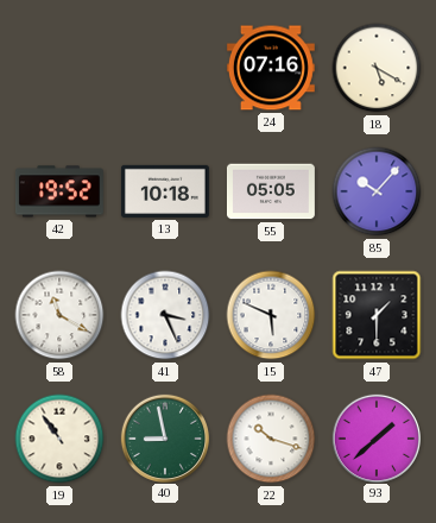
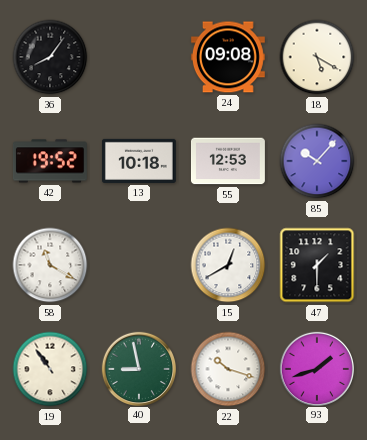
36: none -> 8:06 (50, 57)
24: 07:16 -> 09:08 (228, 57)
55: 05:05 -> 12:53 (228, 161)
41: 3:26 -> none (165, 315)
15: 5:49 -> 12:40 (228, 265)
93: 1:38 -> 1:42 (316, 368)
